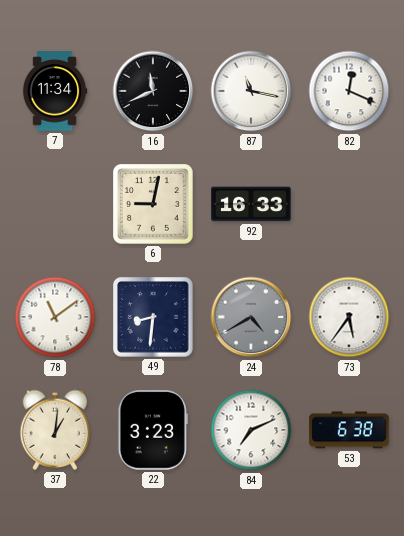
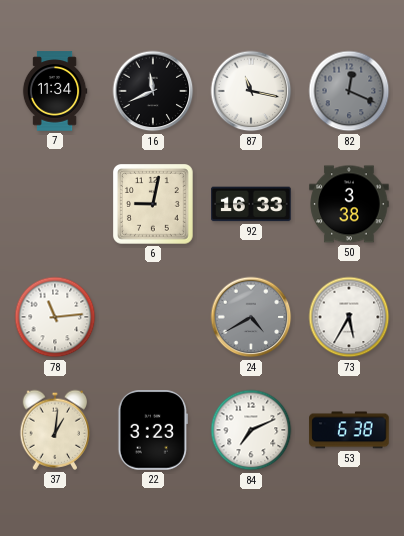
82 dial: white -> grey (349, 91)
50: none -> 3:38 (349, 204)
78: 11:09 -> 11:14 (55, 317)
49: 8:31 -> none (154, 318)
73: 5:36 -> 5:35 (349, 317)
